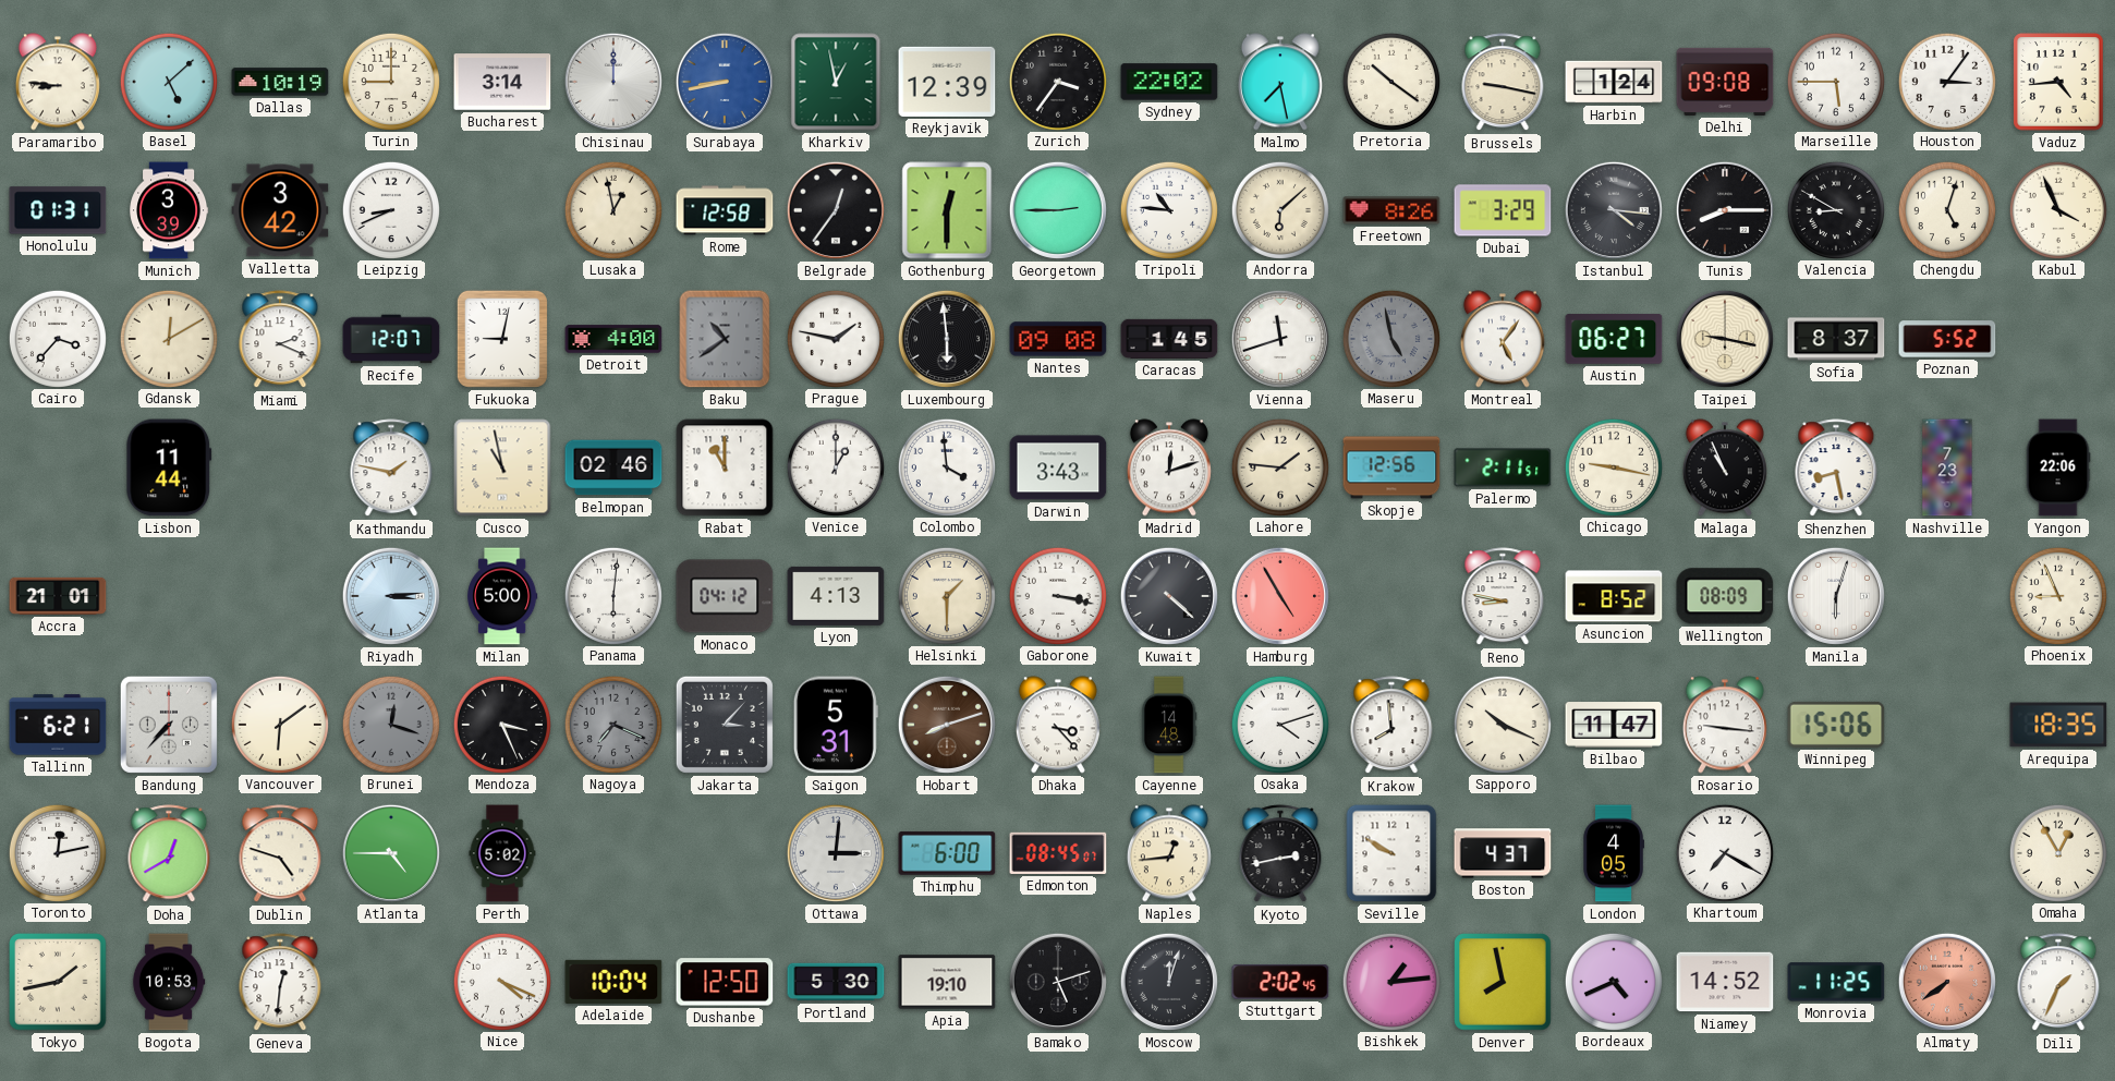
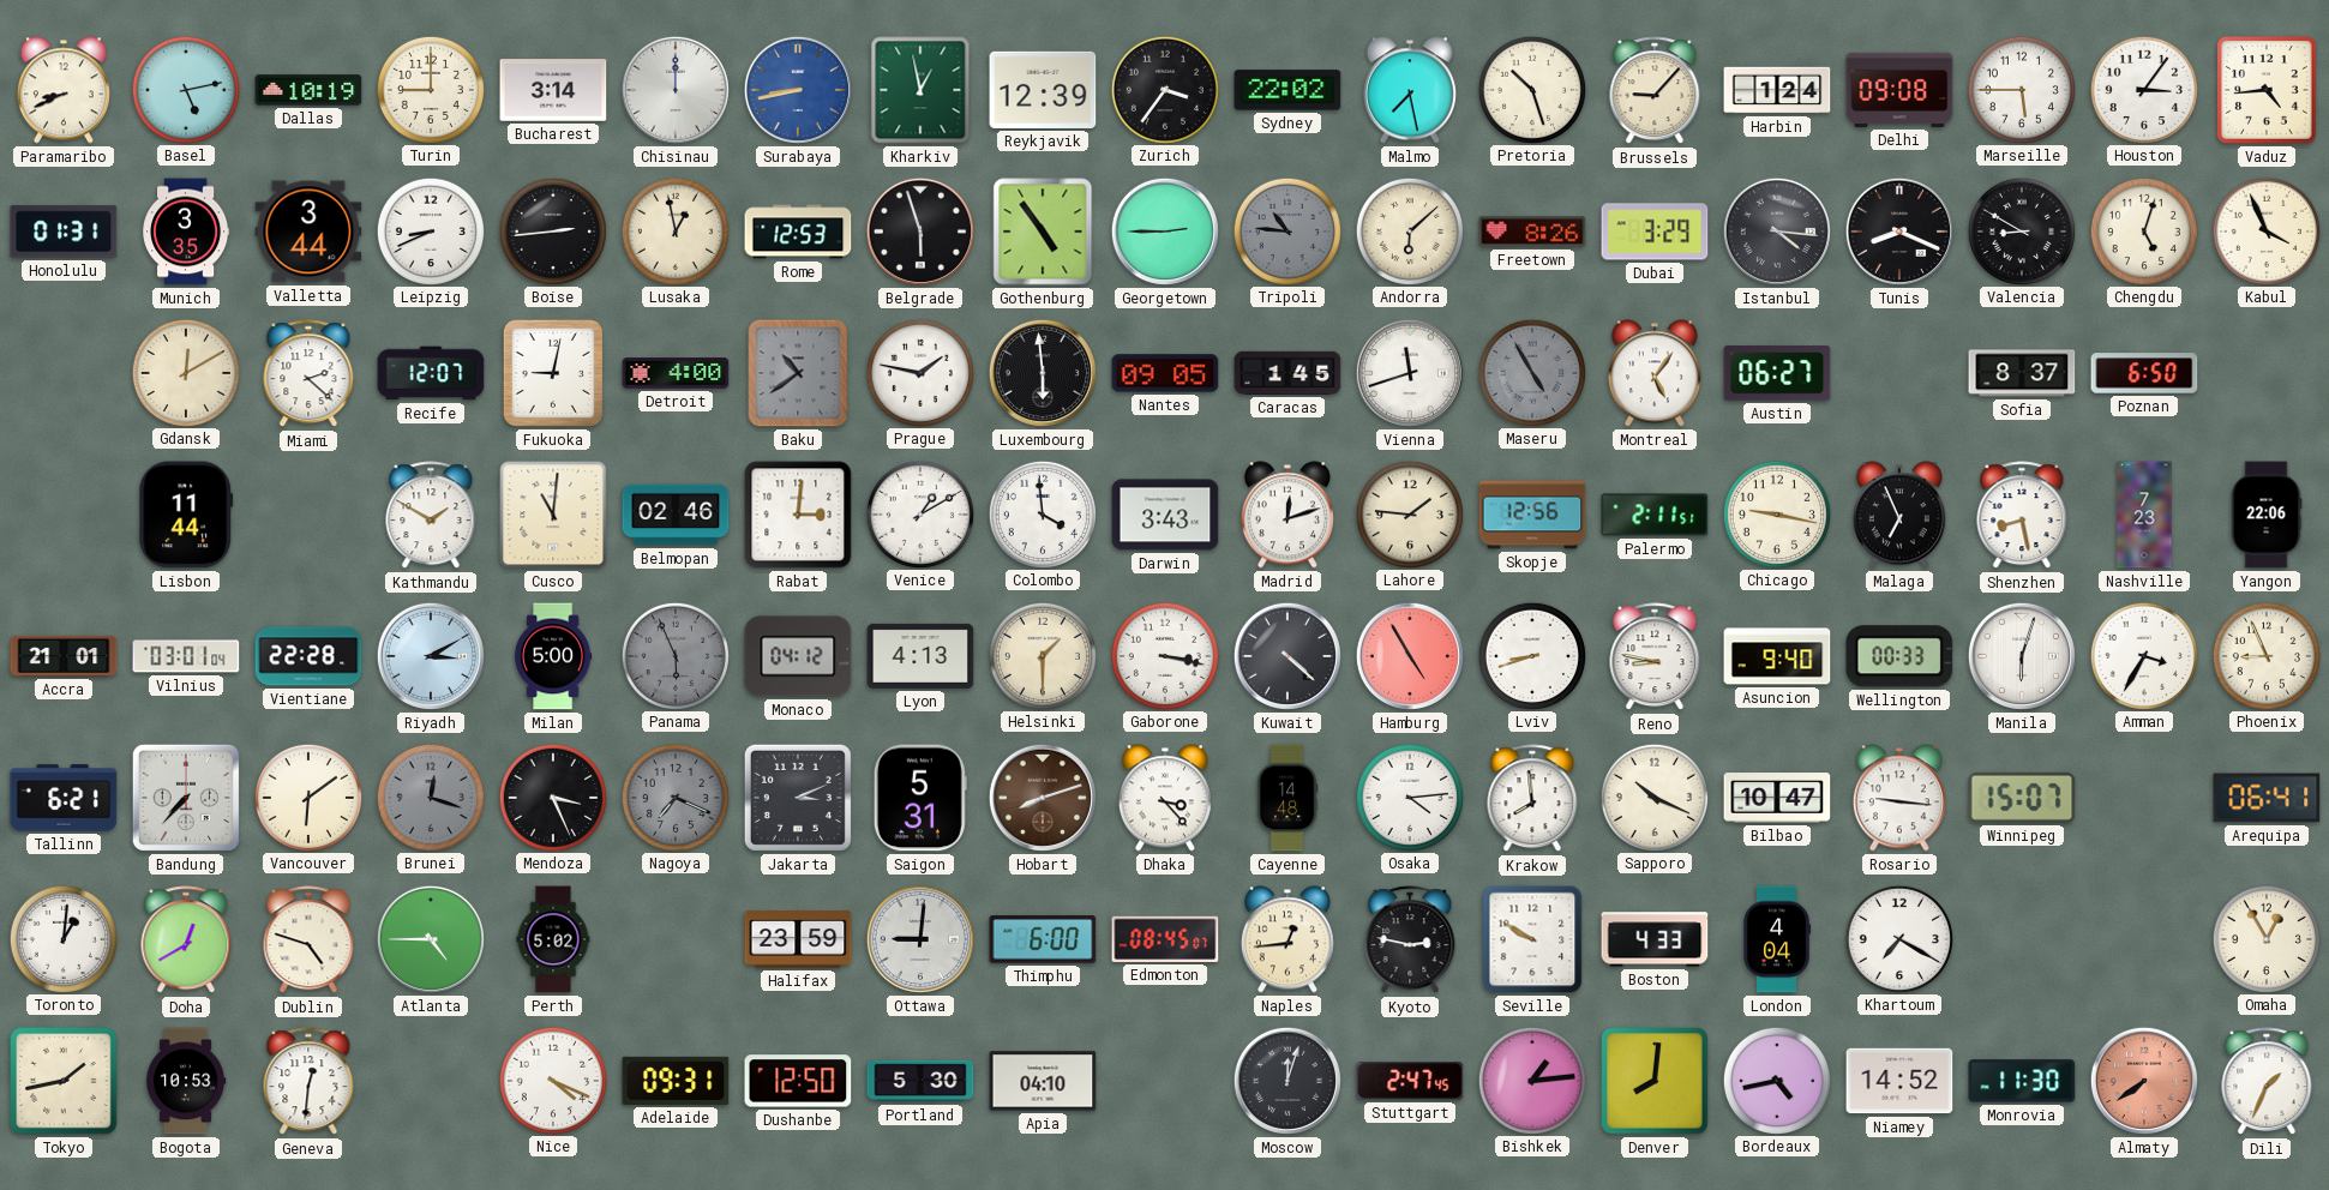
Paramaribo: 8:46 -> 8:41 (64, 90)
Basel: 5:08 -> 5:13 (185, 89)
Pretoria: 10:21 -> 10:27 (1531, 89)
Brussels: 9:17 -> 9:07 (1655, 91)
Munich: 3:39 -> 3:35 (186, 232)
Valletta: 3:42 -> 3:44 (308, 232)
Boise: none -> 2:44 (552, 230)
Rome: 12:58 -> 12:53 (798, 232)
Belgrade: 12:36 -> 5:57 (920, 232)
Gothenburg: 12:30 -> 4:54 (1043, 232)
Tripoli dial: white -> grey (1286, 230)
Tunis: 8:15 -> 8:19 (1899, 232)
Cairo: 3:37 -> none (57, 338)
Miami: 2:19 -> 2:22 (308, 374)
Nantes: 09:08 -> 09:05 (1165, 373)
Maseru: 4:58 -> 4:55 (1531, 372)
Taipei: 9:17 -> none (1725, 339)
Poznan: 5:52 -> 6:50 (2144, 373)
Kathmandu: 1:47 -> 1:50 (431, 516)
Cusco: 10:58 -> 11:01 (553, 515)
Rabat: 11:00 -> 3:01 (798, 515)
Venice: 1:00 -> 1:10 (919, 513)
Malaga: 10:56 -> 6:56 (1899, 515)
Vilnius: none -> 03:01 (186, 656)
Vientiane: none -> 22:28 (308, 656)
Riyadh: 3:14 -> 3:10 (431, 656)
Panama: 6:01 -> 5:56 (674, 655)
Panama dial: white -> grey (674, 655)
Lviv: none -> 8:42 (1531, 655)
Asuncion: 8:52 -> 9:40 (1777, 656)
Wellington: 08:09 -> 00:33 (1899, 656)
Amman: none -> 3:35 (2143, 655)
Jakarta: 3:07 -> 3:11 (798, 798)
Osaka: 4:12 -> 4:14 (1409, 797)
Bilbao: 11:47 -> 10:47 (1777, 798)
Winnipeg: 15:06 -> 15:07 (2022, 798)
Arequipa: 18:35 -> 06:41 (2267, 798)
Toronto: 12:13 -> 1:01 (62, 938)
Halifax: none -> 23:59 (798, 940)
Ottawa: 3:01 -> 9:01 (920, 939)
Kyoto: 2:43 -> 2:47 (1410, 940)
Boston: 4:37 -> 4:33 (1655, 939)
London: 4:05 -> 4:04 (1777, 939)
Adelaide: 10:04 -> 09:31 (676, 1081)
Apia: 19:10 -> 04:10 (1043, 1081)
Bamako: 5:12 -> none (1058, 982)
Stuttgart: 2:02 -> 2:47 (1410, 1081)
Denver: 7:58 -> 8:01 (1655, 1081)
Bordeaux: 4:41 -> 4:43 (1776, 1080)
Monrovia: 11:25 -> 11:30 (2022, 1081)
